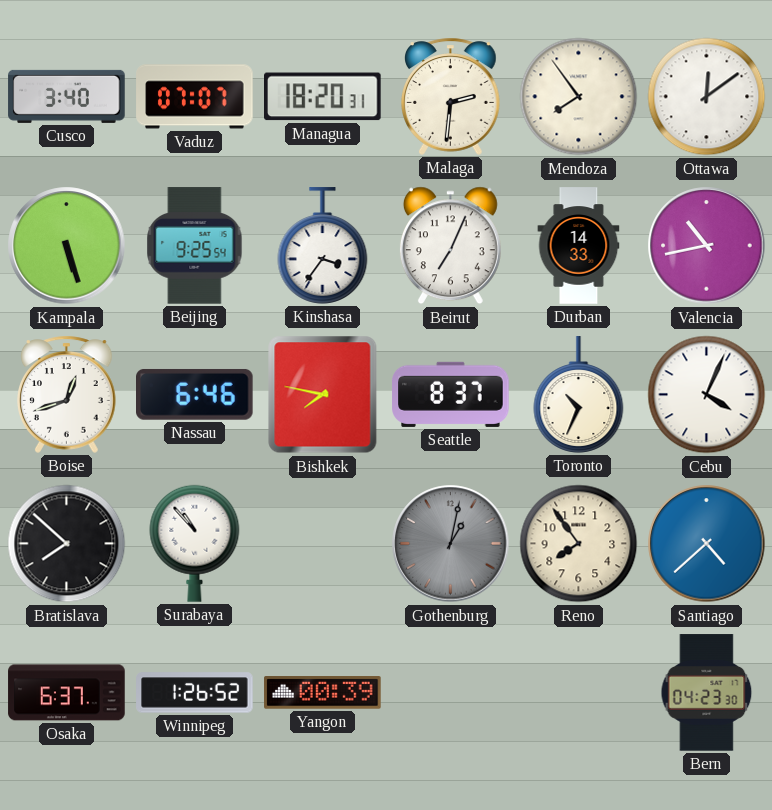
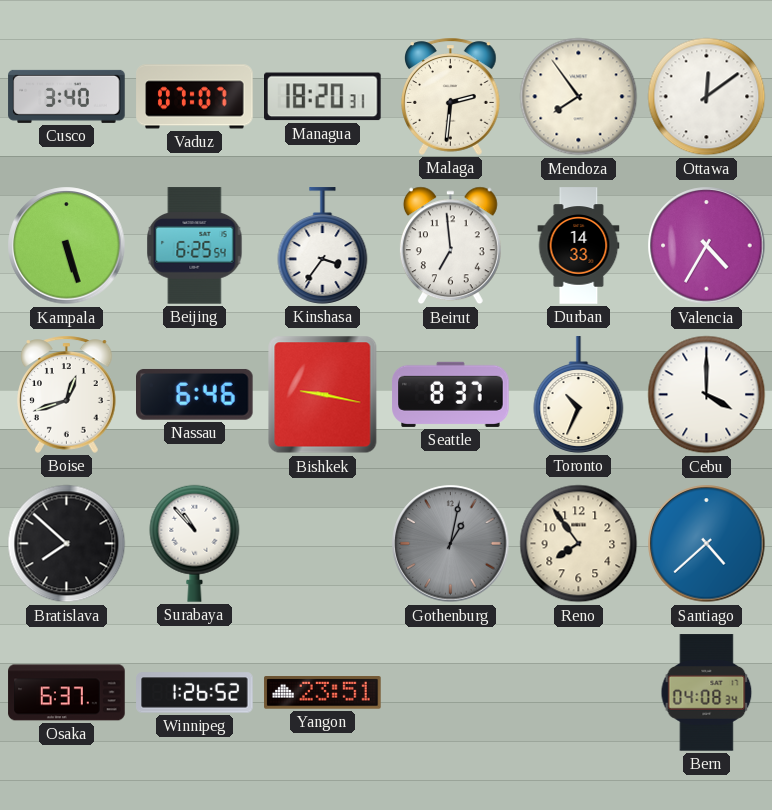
Beijing: 9:25 -> 6:25 (195, 246)
Beirut: 7:04 -> 6:59 (450, 246)
Valencia: 10:43 -> 4:35 (707, 246)
Bishkek: 7:47 -> 9:17 (323, 395)
Cebu: 4:04 -> 4:00 (707, 395)
Yangon: 00:39 -> 23:51 (323, 693)
Bern: 04:23 -> 04:08 (707, 693)
